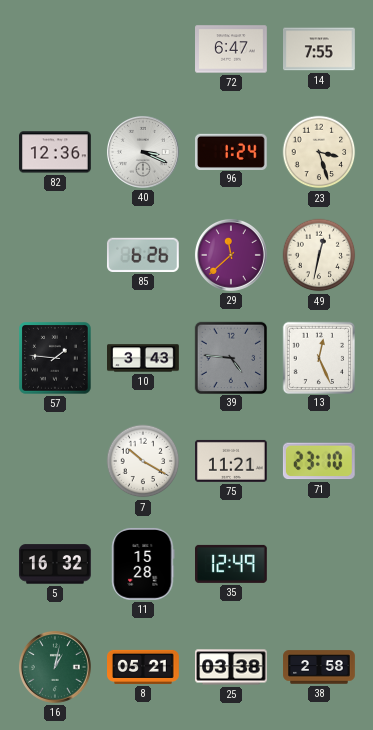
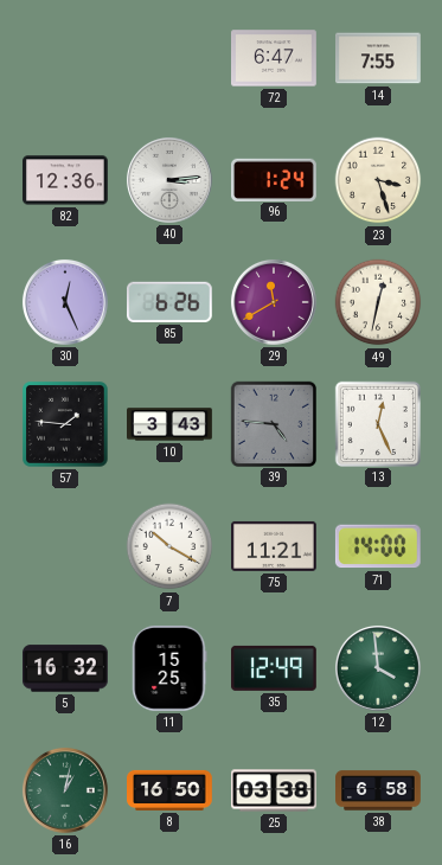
40: 3:19 -> 3:14 (169, 180)
30: none -> 12:26 (65, 302)
29: 11:38 -> 11:40 (274, 302)
71: 23:10 -> 14:00 (378, 546)
11: 15:28 -> 15:25 (169, 668)
12: none -> 3:59 (378, 668)
8: 05:21 -> 16:50 (171, 790)
38: 2:58 -> 6:58 (378, 790)
